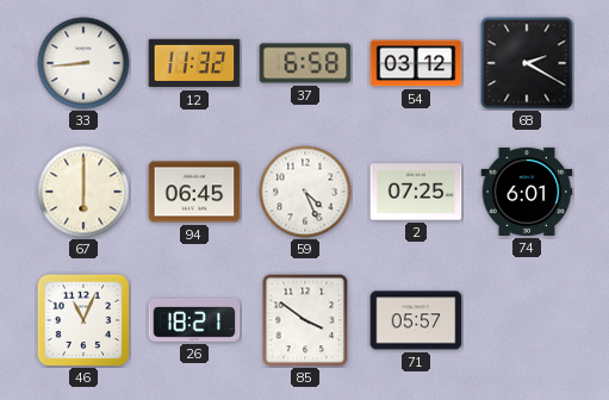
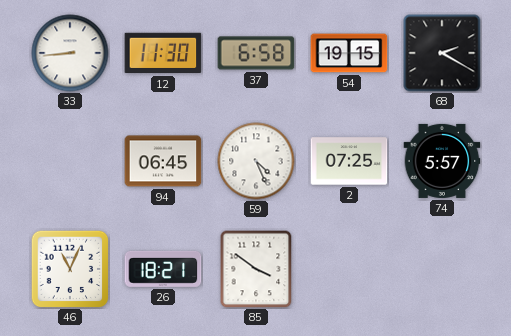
12: 11:32 -> 11:30 (163, 53)
54: 03:12 -> 19:15 (349, 53)
67: 6:00 -> none (83, 192)
74: 6:01 -> 5:57 (442, 161)
71: 05:57 -> none (416, 320)
